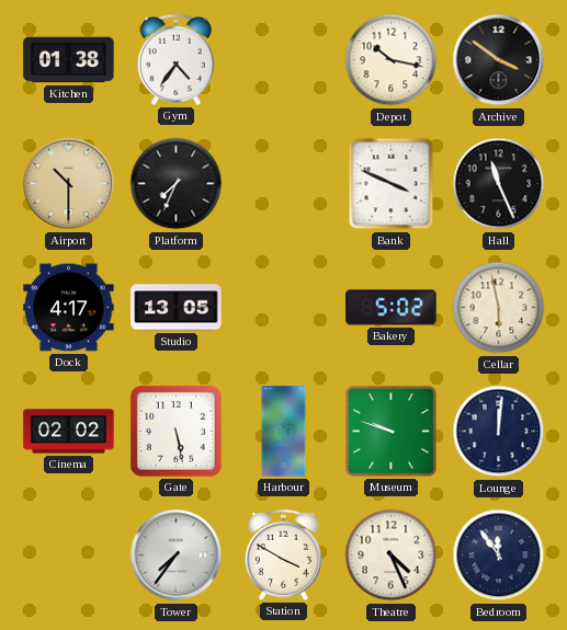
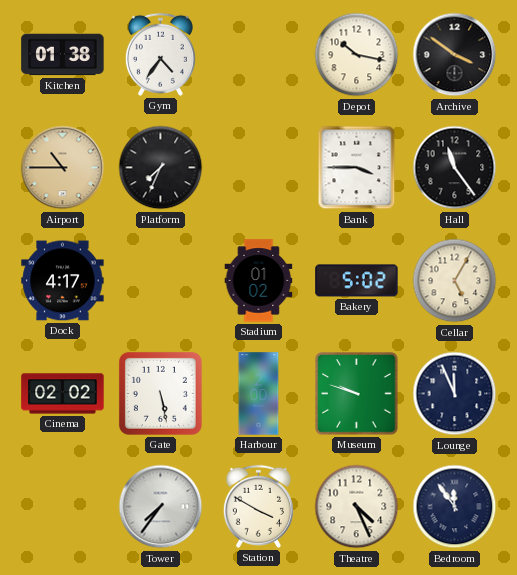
Airport: 10:30 -> 10:45 (63, 168)
Bank: 3:49 -> 3:45 (357, 168)
Hall: 11:26 -> 11:24 (455, 168)
Studio: 13:05 -> none (177, 308)
Stadium: none -> 01:02 (259, 281)
Cellar: 5:58 -> 5:05 (455, 281)
Lounge: 12:01 -> 11:56 (455, 394)
